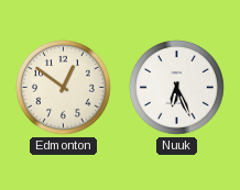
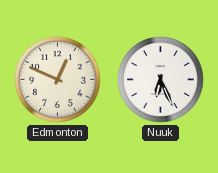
Edmonton: 12:51 -> 12:49 (58, 80)
